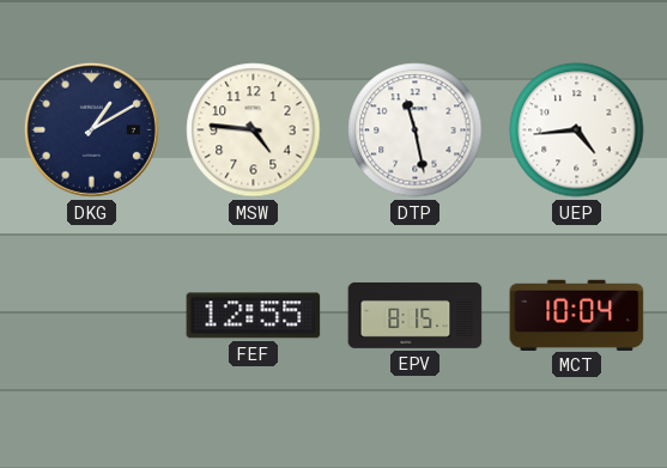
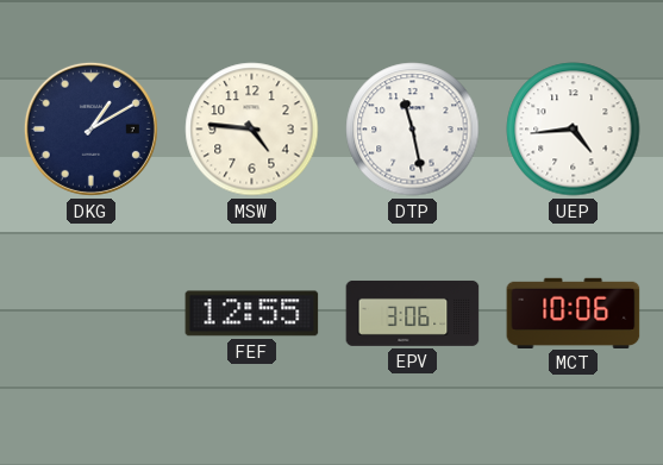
EPV: 8:15 -> 3:06 (413, 313)
MCT: 10:04 -> 10:06 (574, 313)
